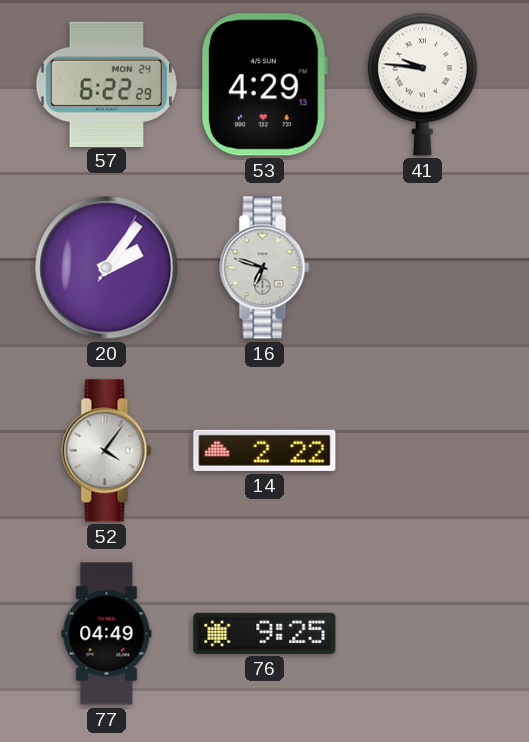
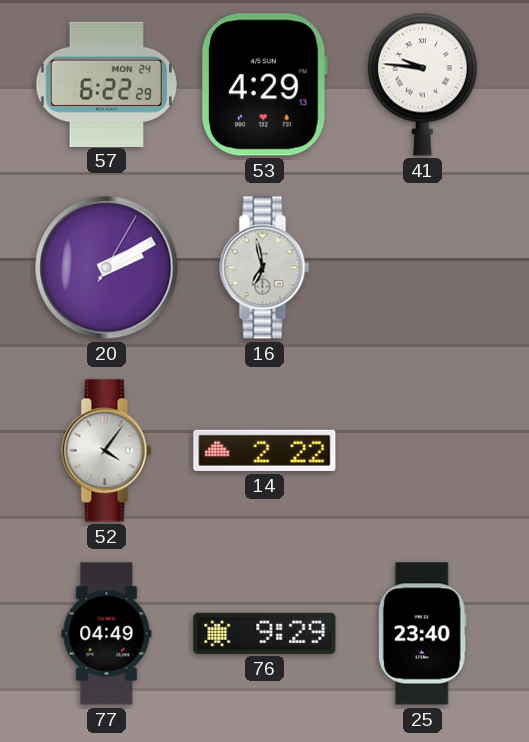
20: 2:06 -> 2:10 (107, 268)
16: 6:48 -> 6:58 (265, 268)
76: 9:25 -> 9:29 (265, 633)
25: none -> 23:40 (422, 634)
